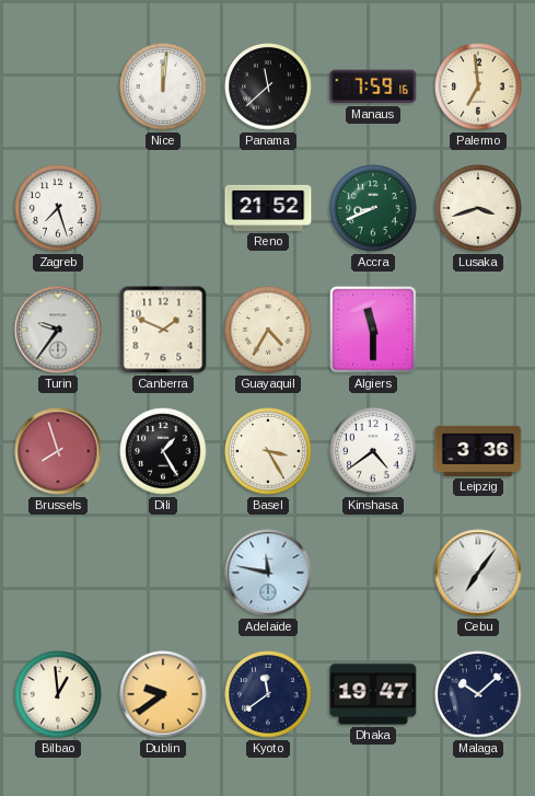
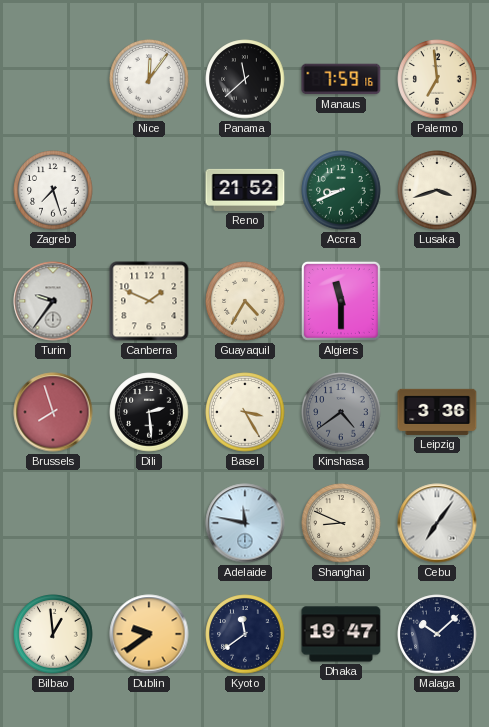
Nice: 12:01 -> 12:06 (149, 79)
Dili: 1:25 -> 2:29 (149, 412)
Kinshasa dial: white -> grey (341, 412)
Shanghai: none -> 8:49 (341, 523)
